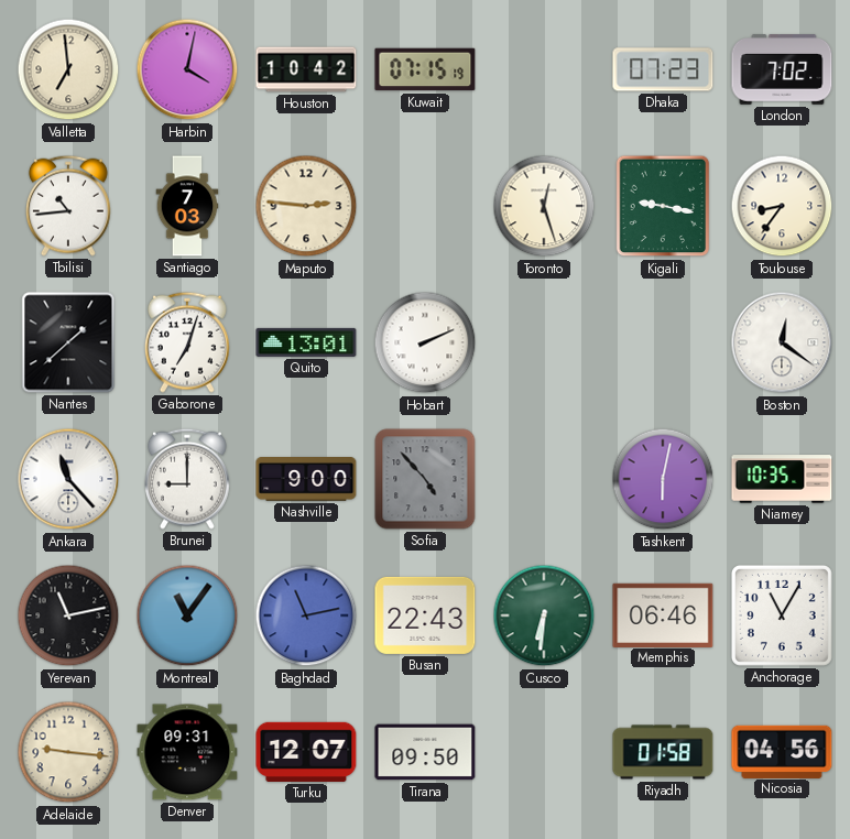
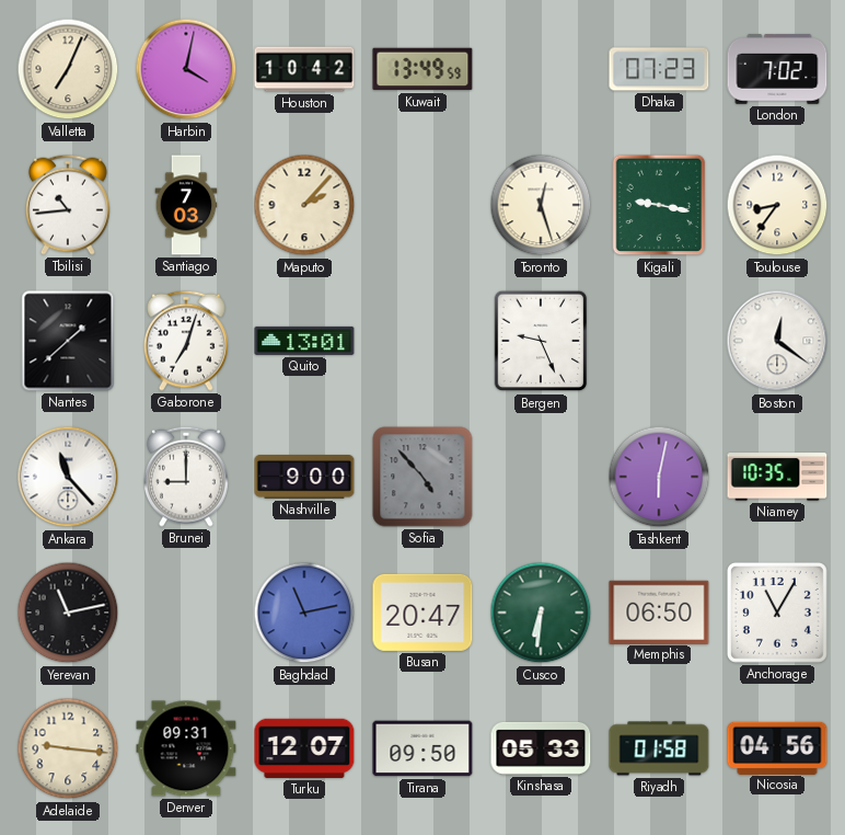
Valletta: 6:59 -> 7:04 (68, 69)
Kuwait: 07:15 -> 13:49 (422, 69)
Maputo: 2:46 -> 2:07 (304, 205)
Hobart: 2:11 -> none (425, 342)
Bergen: none -> 9:26 (541, 341)
Montreal: 11:06 -> none (187, 615)
Busan: 22:43 -> 20:47 (422, 613)
Memphis: 06:46 -> 06:50 (659, 611)
Kinshasa: none -> 05:33 (541, 748)
